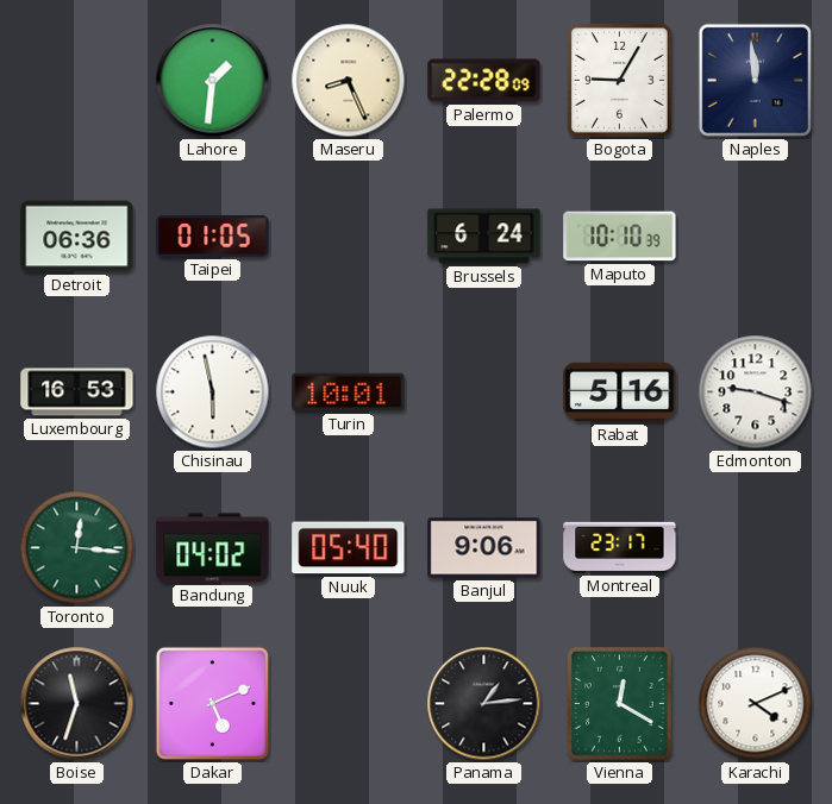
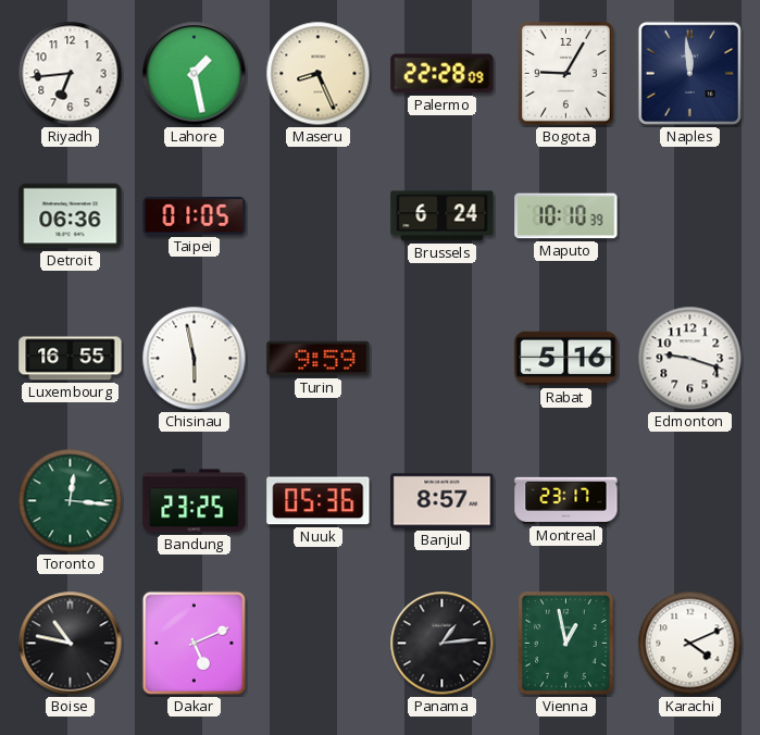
Riyadh: none -> 6:44 (71, 74)
Lahore: 1:31 -> 1:28 (195, 74)
Luxembourg: 16:53 -> 16:55 (71, 359)
Turin: 10:01 -> 9:59 (319, 359)
Bandung: 04:02 -> 23:25 (195, 501)
Nuuk: 05:40 -> 05:36 (319, 501)
Banjul: 9:06 -> 8:57 (443, 501)
Boise: 11:33 -> 10:47 (71, 644)
Vienna: 12:20 -> 12:58 (566, 644)
